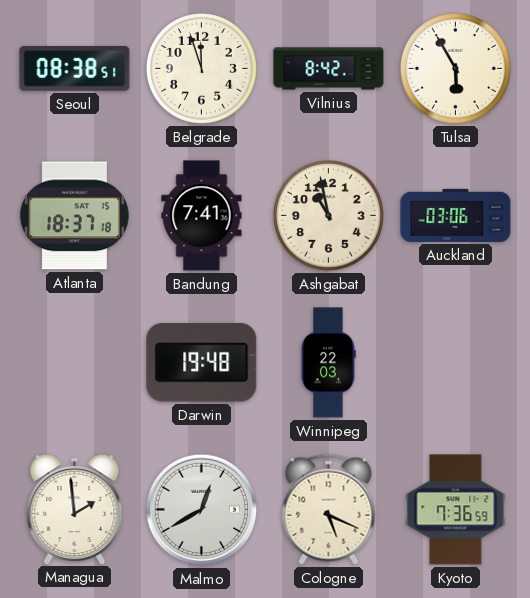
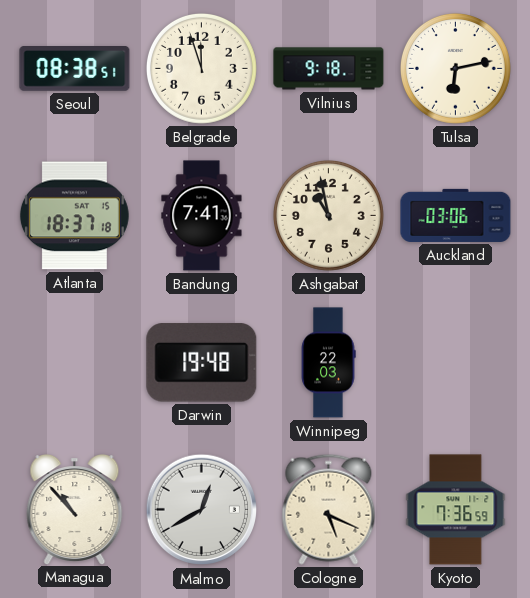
Vilnius: 8:42 -> 9:18 (329, 69)
Tulsa: 5:55 -> 6:13 (455, 68)
Managua: 1:59 -> 10:53 (75, 510)
